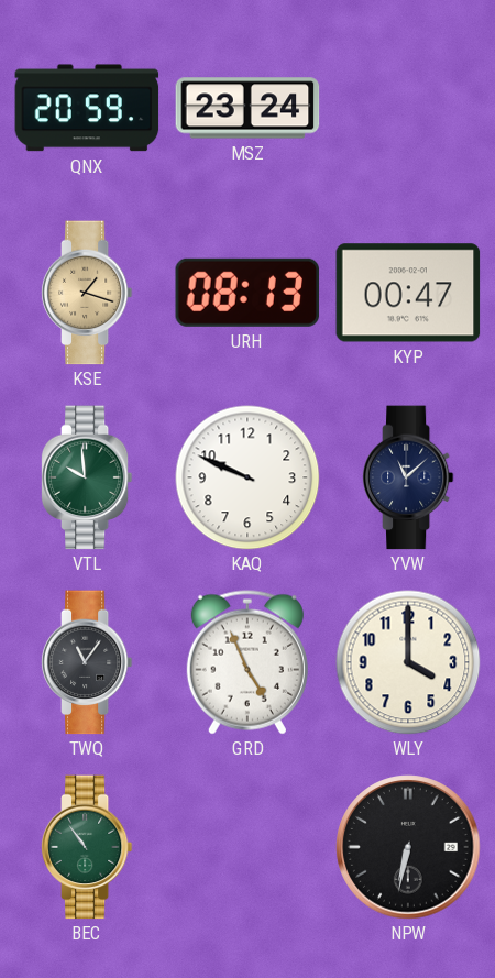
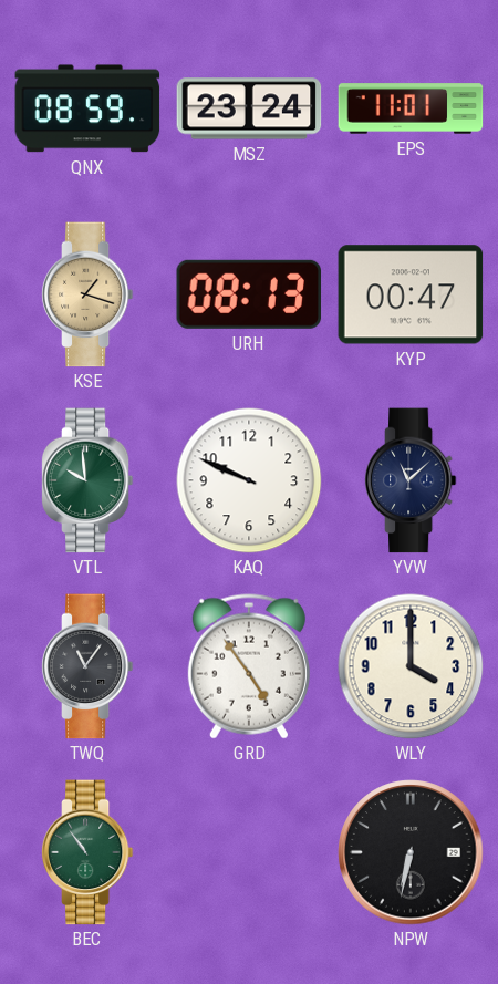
QNX: 20:59 -> 08:59 (87, 108)
EPS: none -> 11:01 (411, 108)
GRD: 4:56 -> 4:54 (249, 666)
